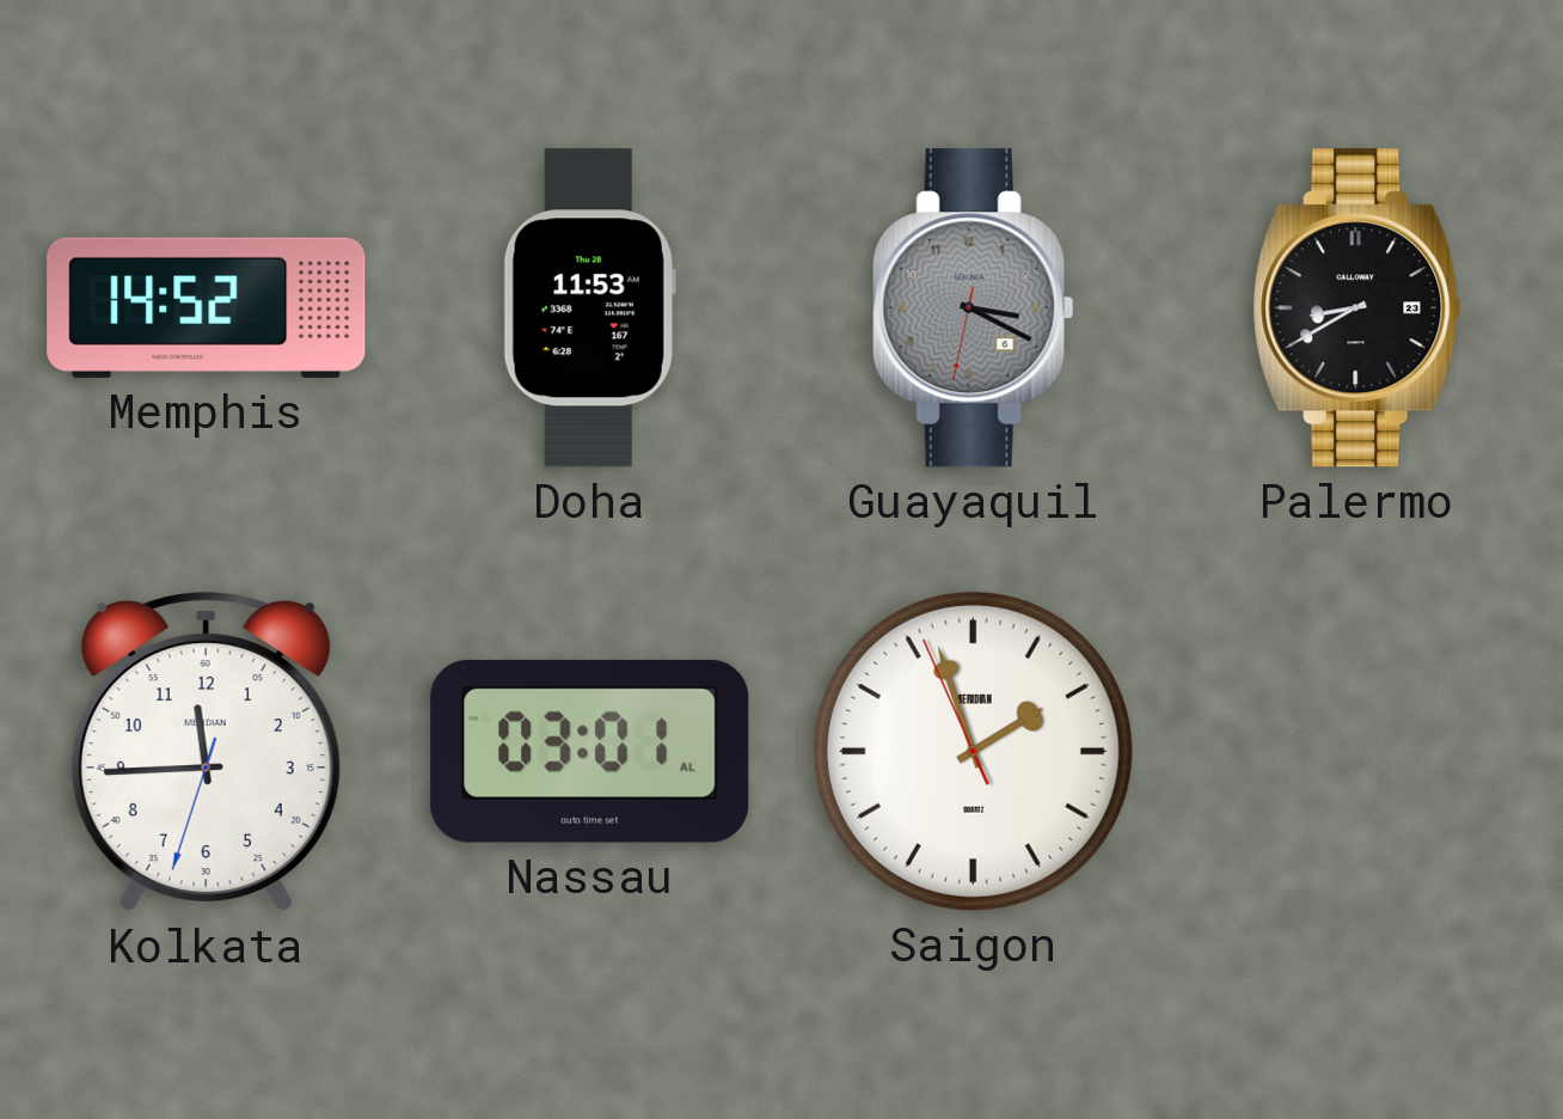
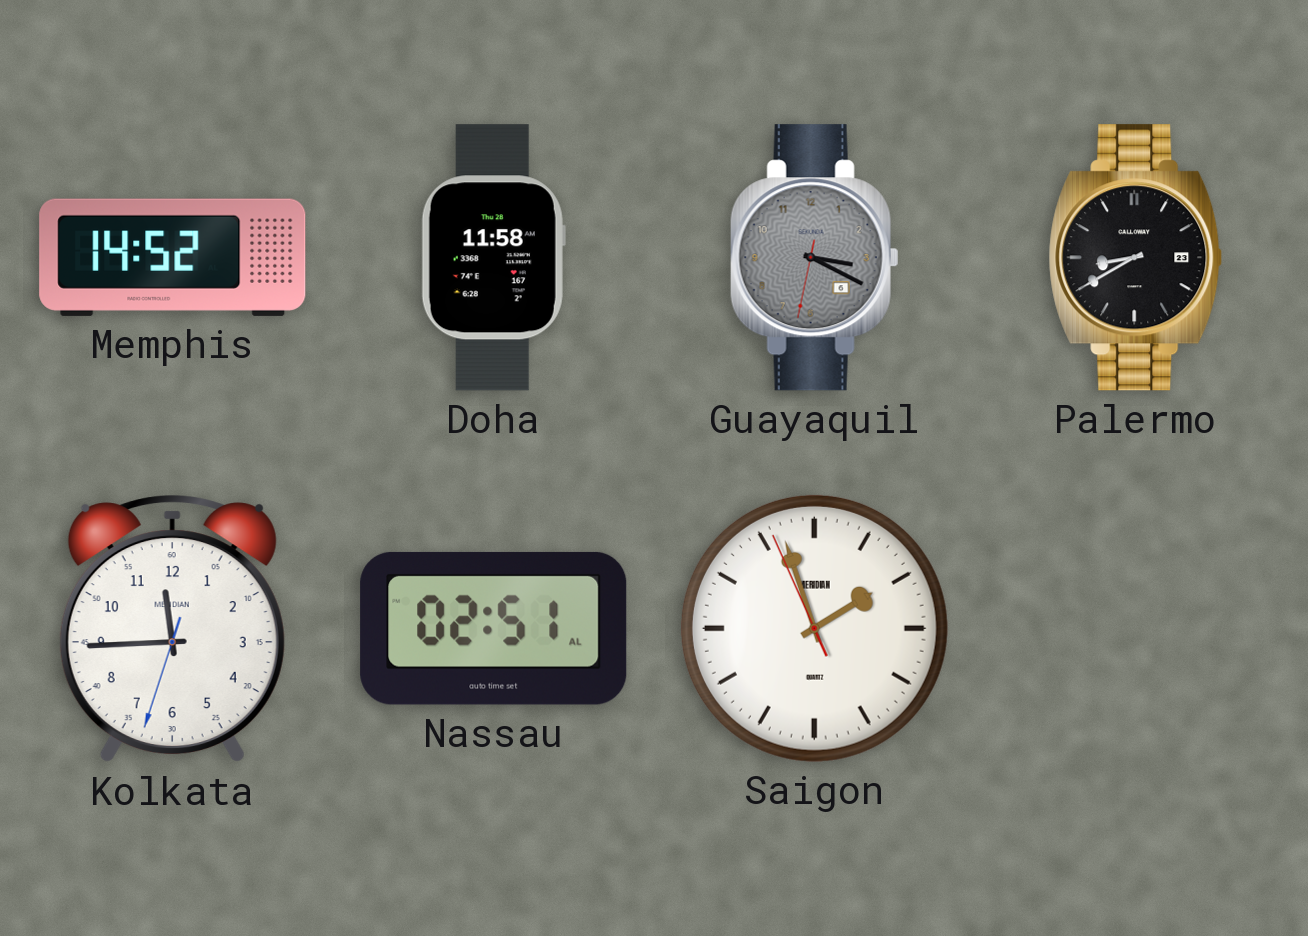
Doha: 11:53 -> 11:58 (493, 258)
Nassau: 03:01 -> 02:51 (494, 628)
